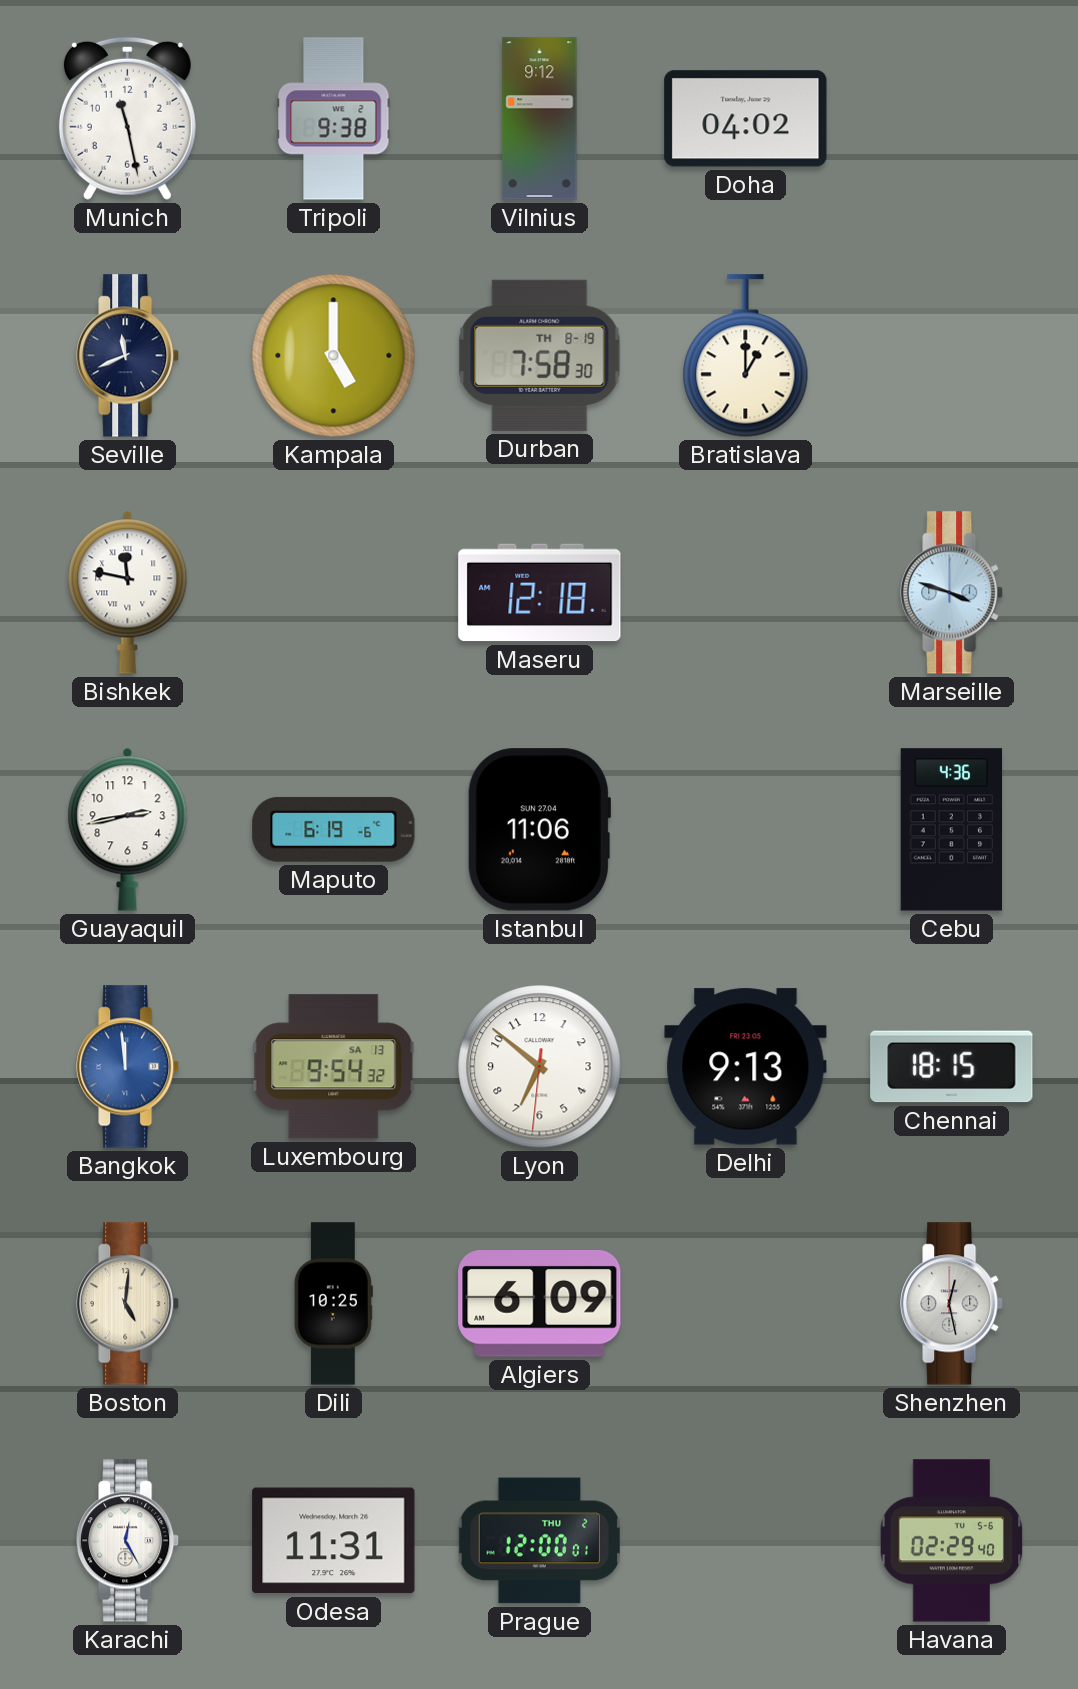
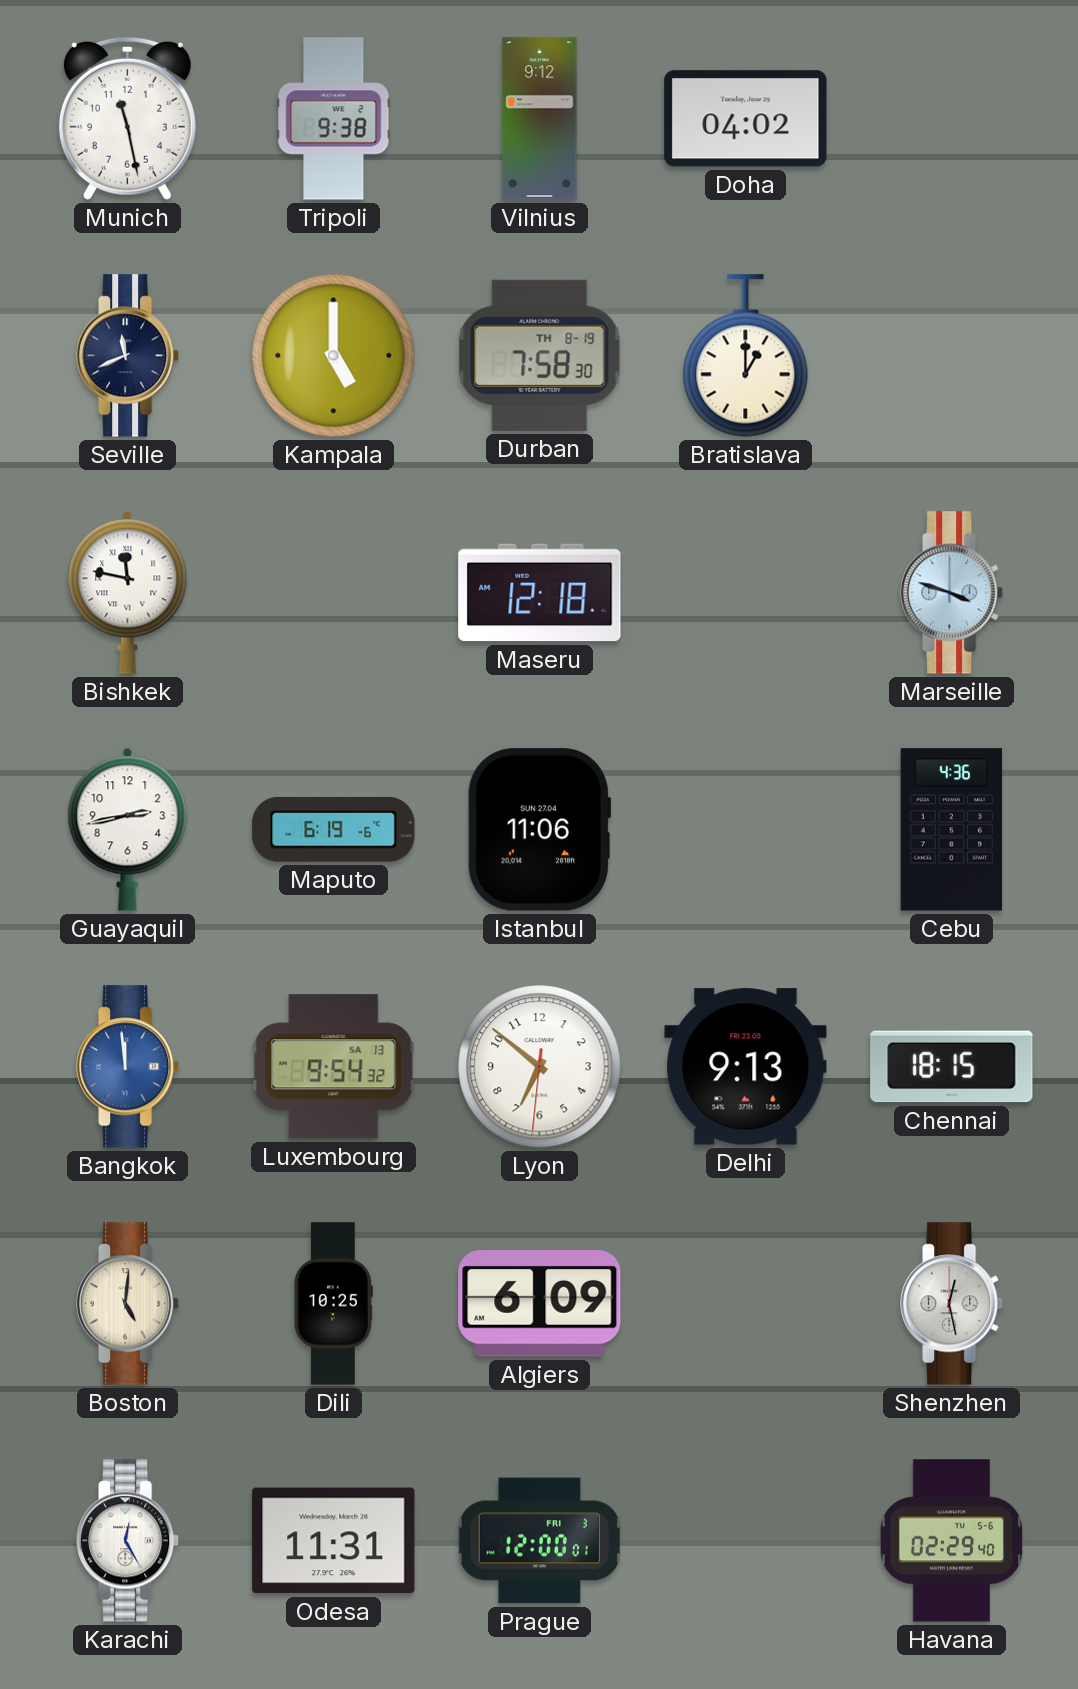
Prague date: THU 2 -> FRI 3 (540, 1541)
